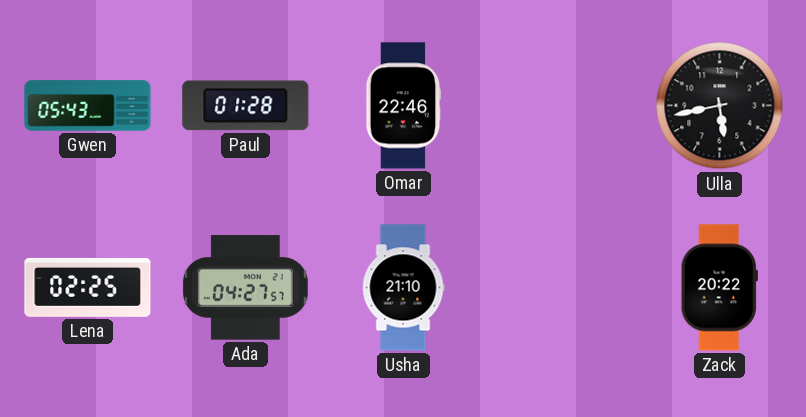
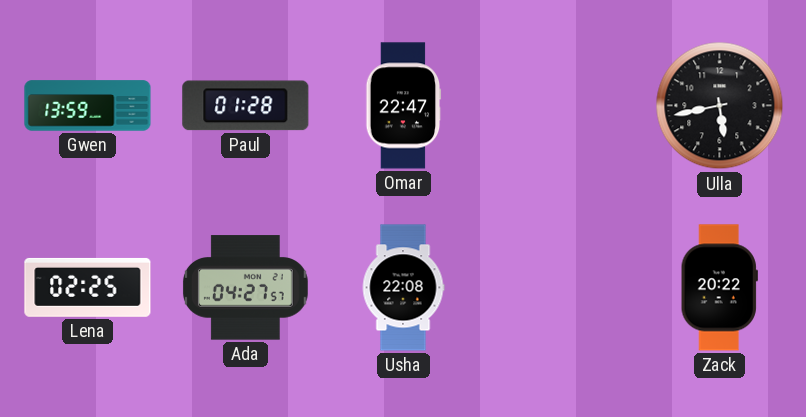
Gwen: 05:43 -> 13:59 (88, 106)
Omar: 22:46 -> 22:47 (404, 106)
Usha: 21:10 -> 22:08 (403, 288)
